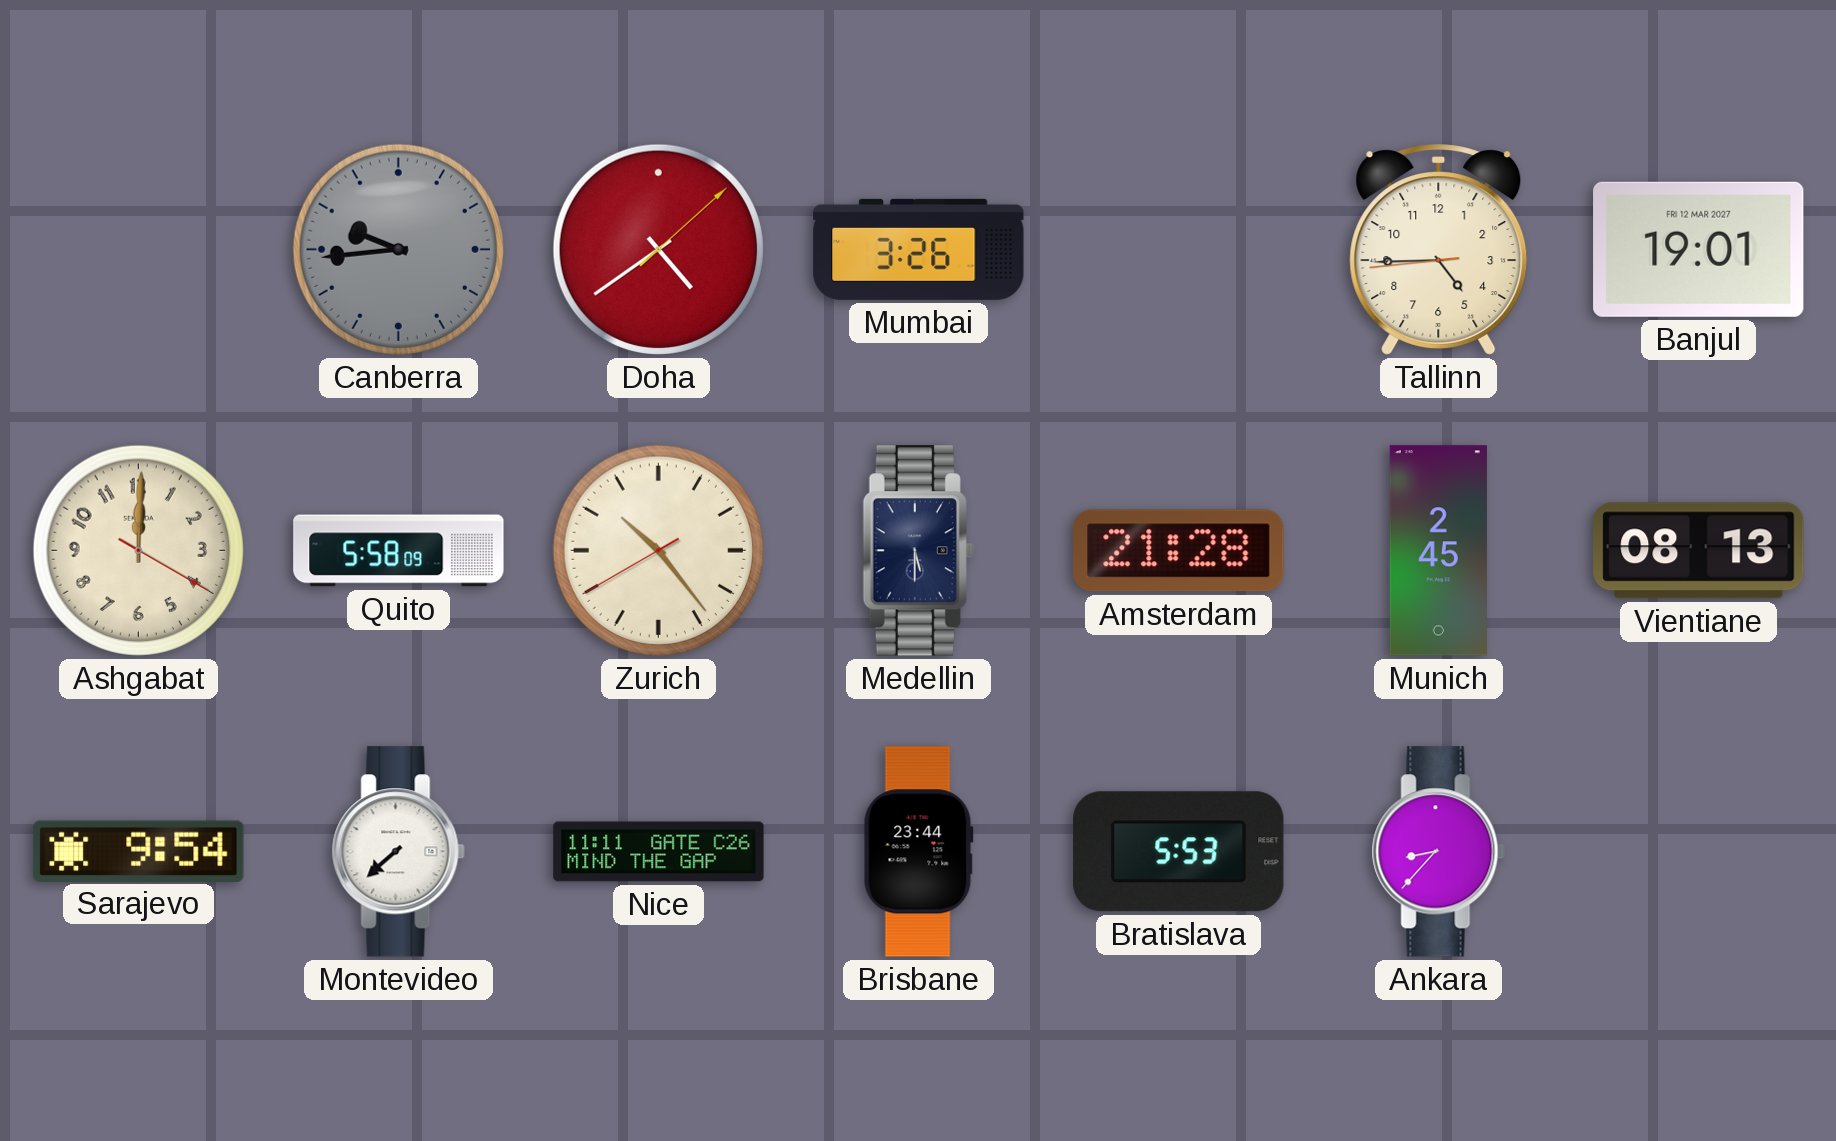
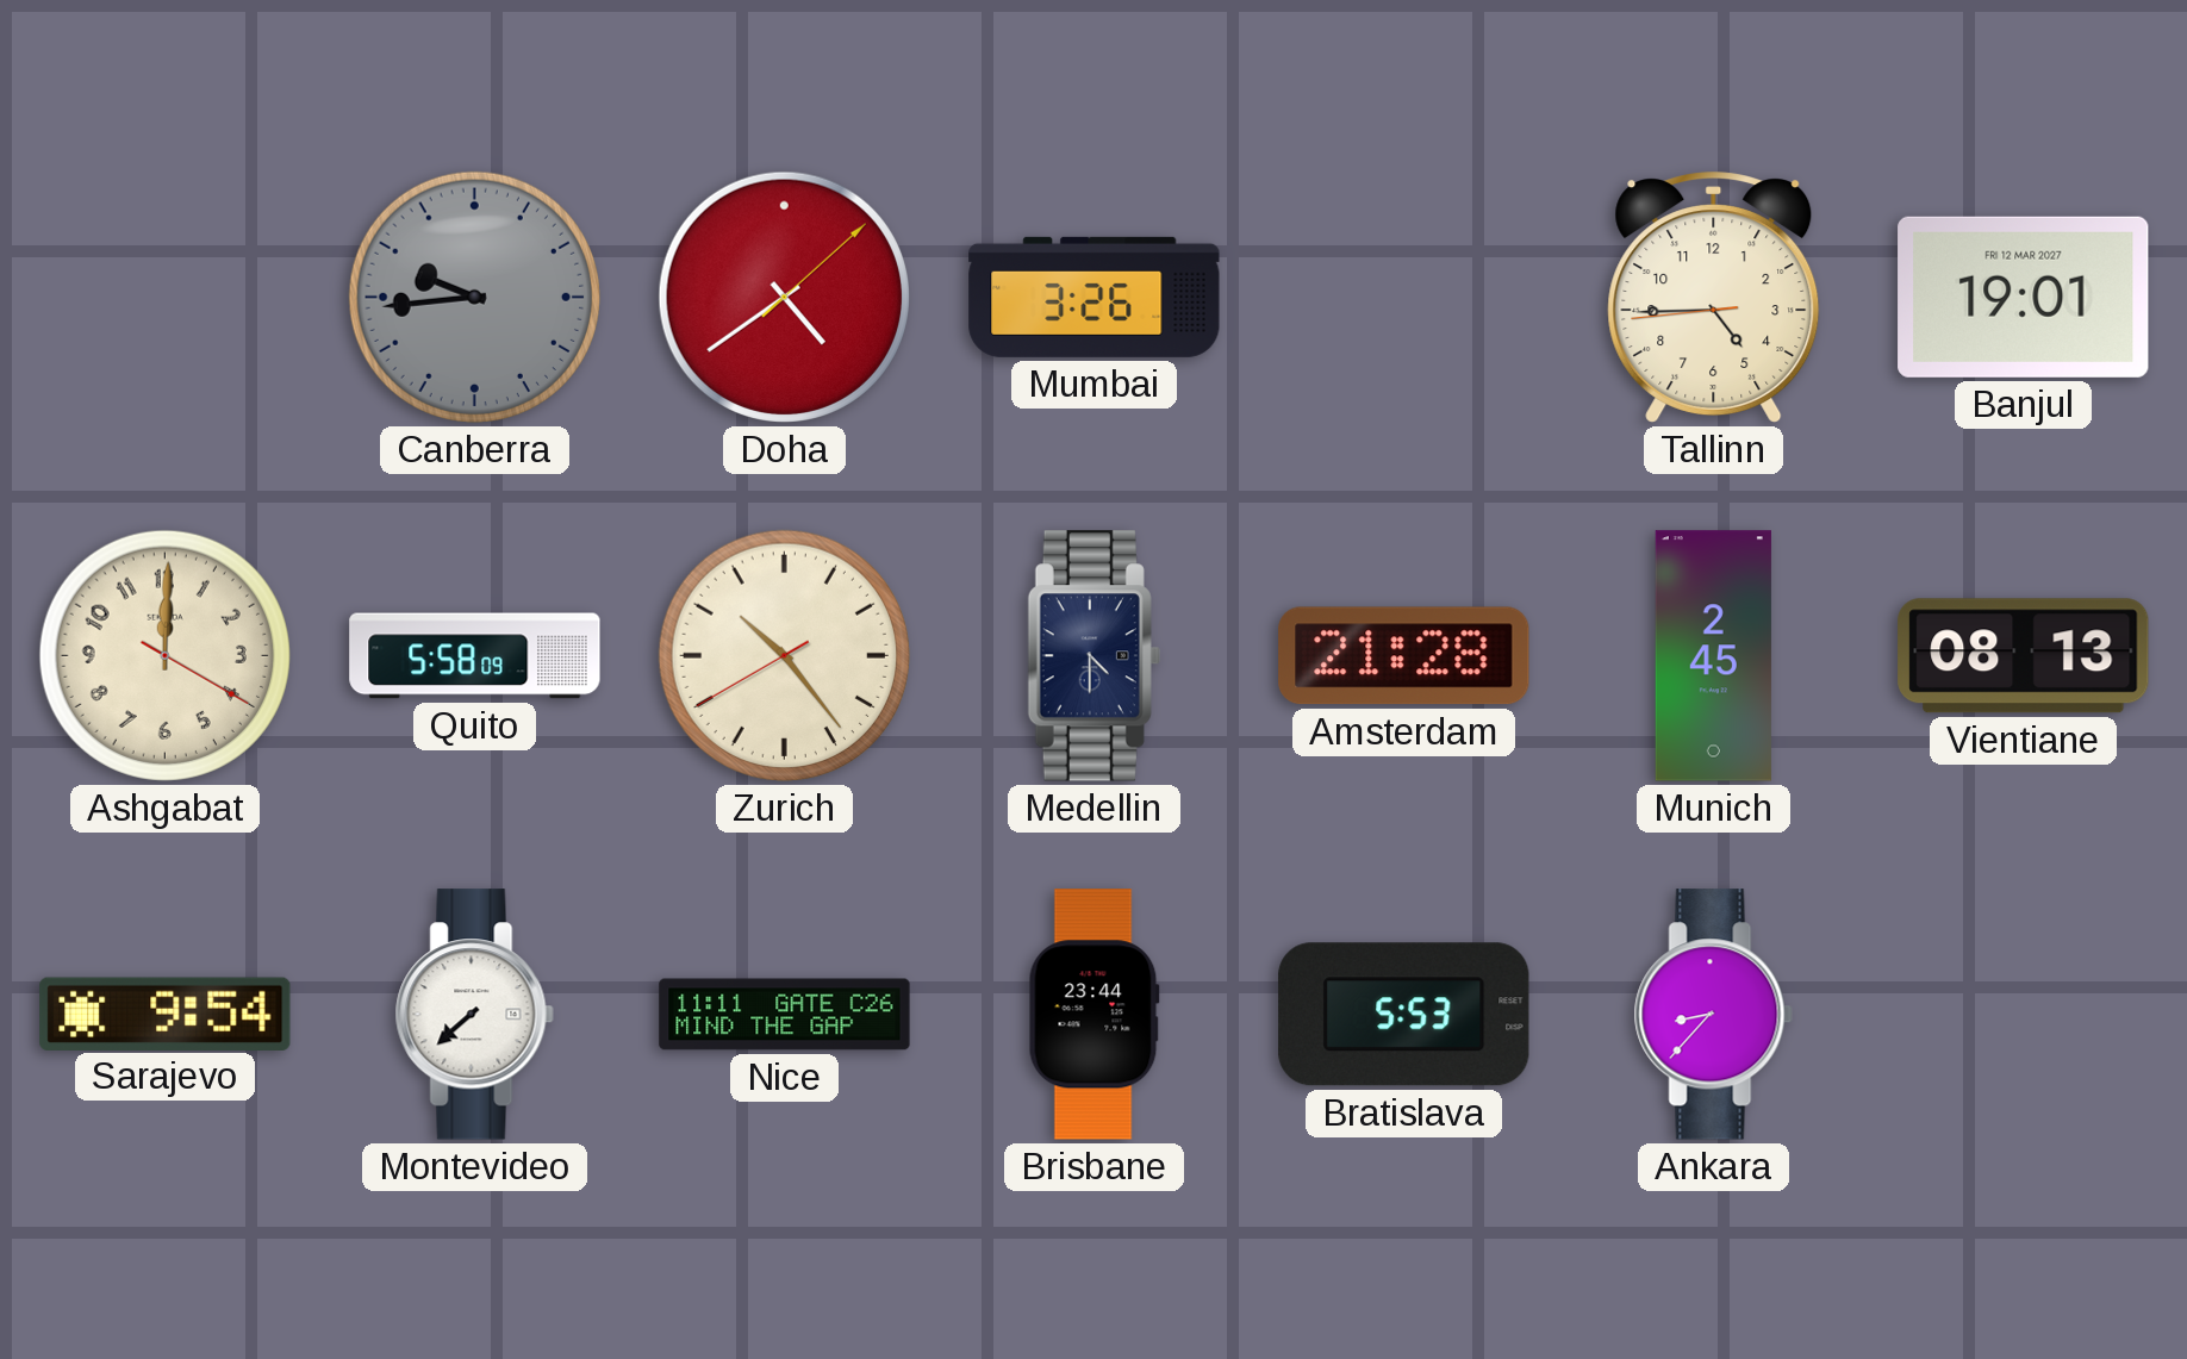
Medellin: 5:30 -> 4:30 (1093, 656)
